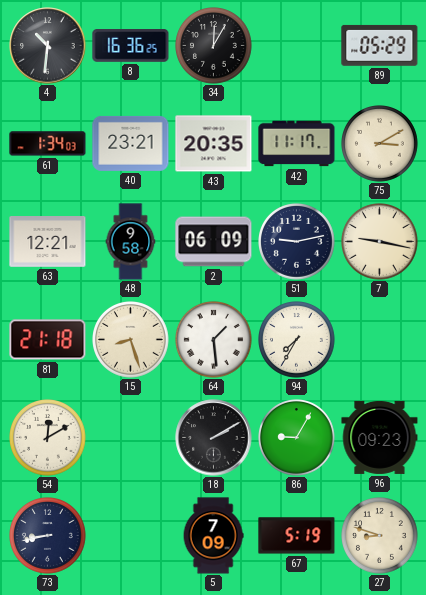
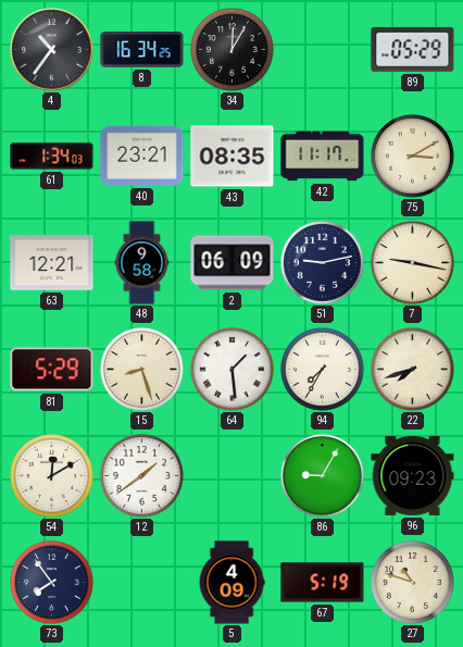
4: 10:31 -> 10:36 (52, 50)
8: 16:36 -> 16:34 (142, 50)
43: 20:35 -> 08:35 (233, 157)
81: 21:18 -> 5:29 (52, 370)
22: none -> 7:42 (413, 370)
12: none -> 1:39 (142, 476)
18: 2:10 -> none (214, 438)
73: 8:43 -> 7:54 (52, 583)
5: 7:09 -> 4:09 (231, 583)
27: 8:48 -> 10:48 (413, 583)
